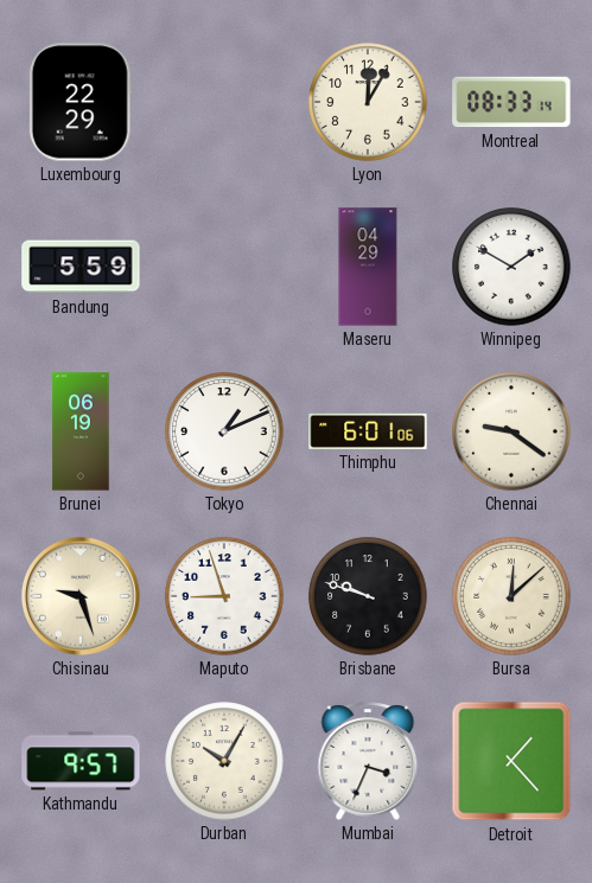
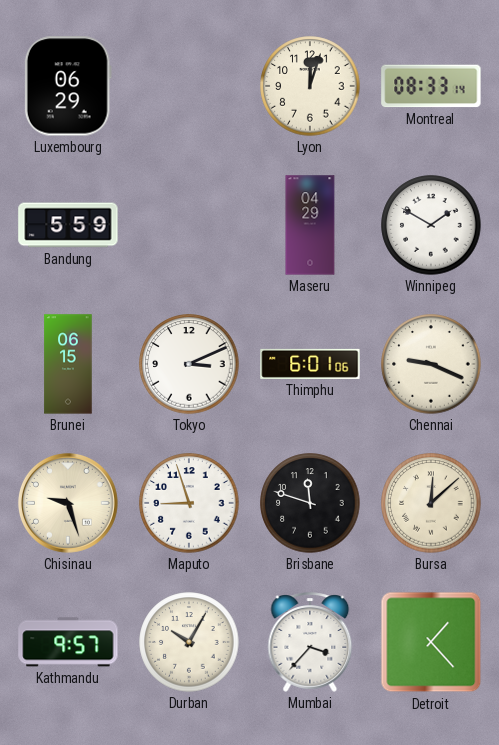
Luxembourg: 22:29 -> 06:29 (68, 86)
Lyon: 12:05 -> 12:03 (310, 86)
Brunei: 06:19 -> 06:15 (68, 364)
Tokyo: 1:11 -> 3:11 (189, 364)
Chennai: 9:21 -> 9:19 (431, 364)
Brisbane: 9:48 -> 11:48 (310, 503)
Mumbai: 3:34 -> 3:37 (310, 642)
